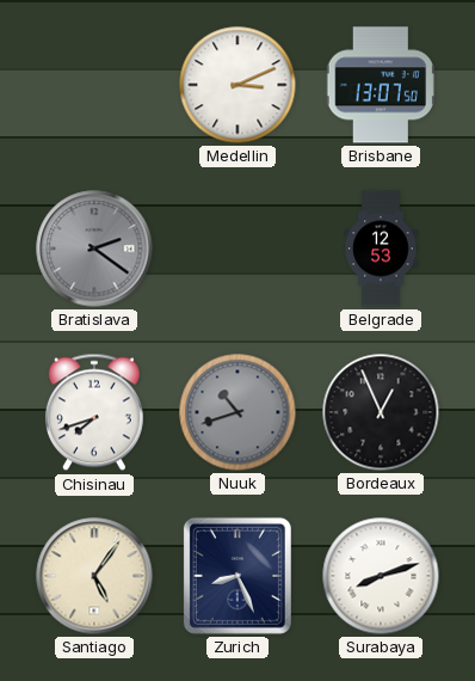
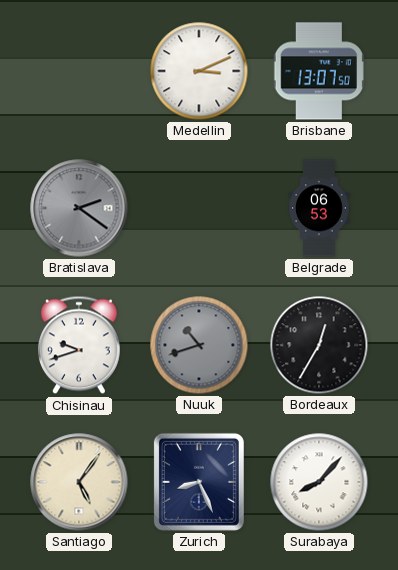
Belgrade: 12:53 -> 06:53 (319, 208)
Chisinau: 7:42 -> 9:42 (79, 345)
Bordeaux: 12:56 -> 12:35 (319, 345)
Surabaya: 8:12 -> 8:07 (319, 482)
